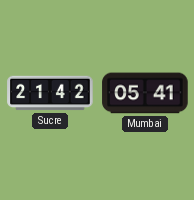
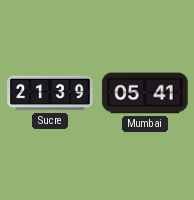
Sucre: 21:42 -> 21:39 (50, 93)
